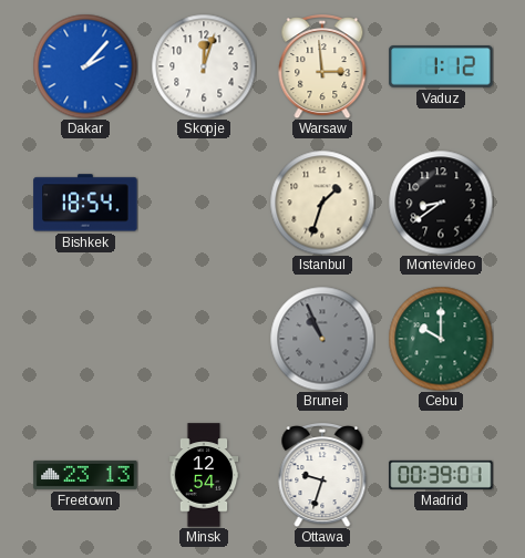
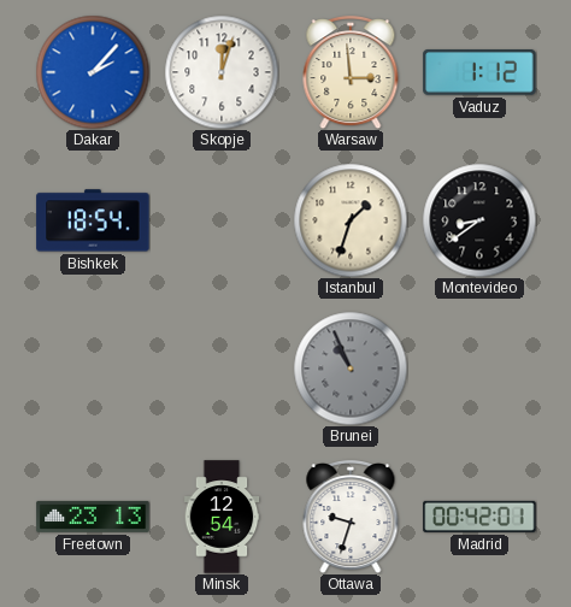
Cebu: 10:00 -> none (441, 339)
Madrid: 00:39 -> 00:42 (479, 517)
